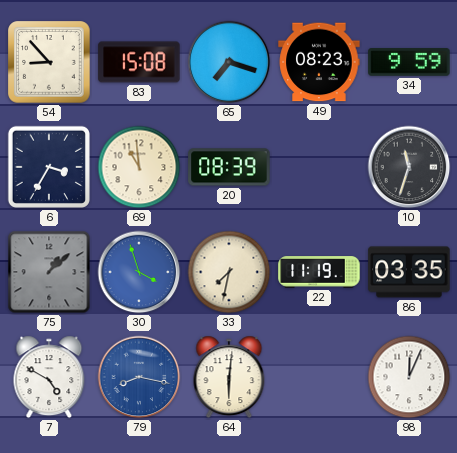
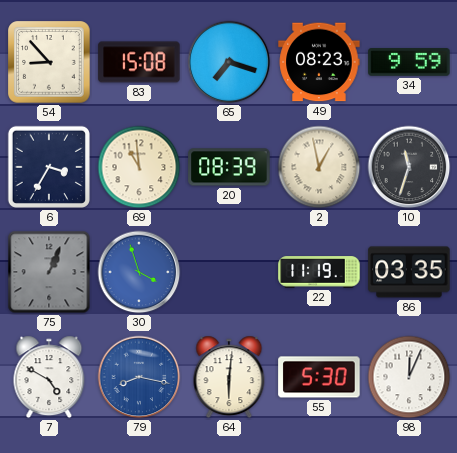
2: none -> 12:58 (319, 167)
75: 1:08 -> 1:04 (49, 272)
33: 7:32 -> none (229, 272)
55: none -> 5:30 (319, 377)
